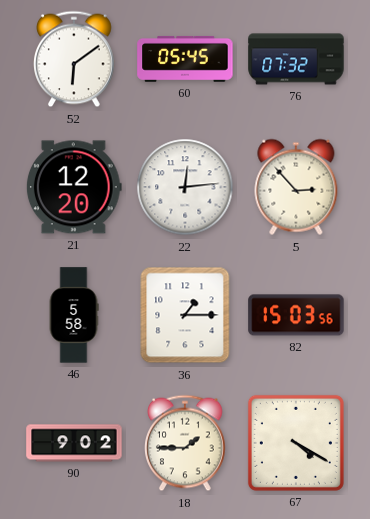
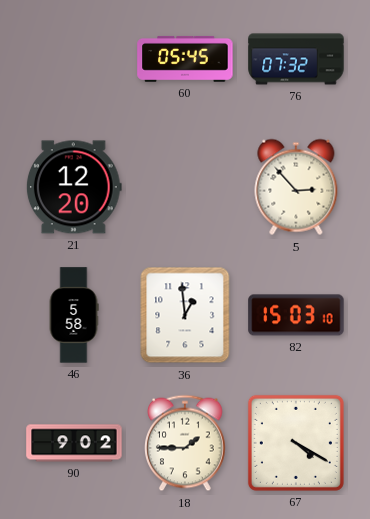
52: 6:09 -> none (75, 59)
22: 12:14 -> none (185, 187)
36: 1:15 -> 12:59 (185, 315)
82: 15:03:56 -> 15:03:10 (296, 315)
